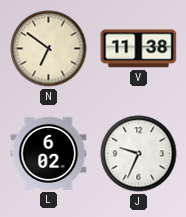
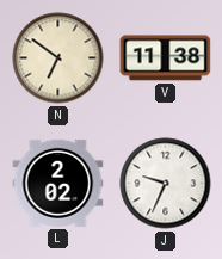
L: 6:02 -> 2:02 (58, 183)
